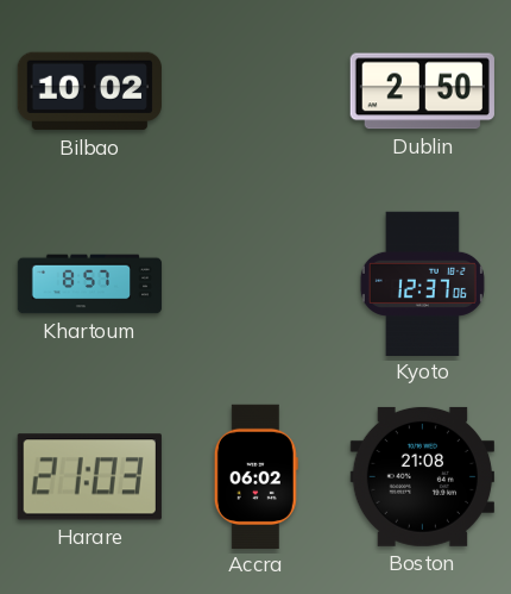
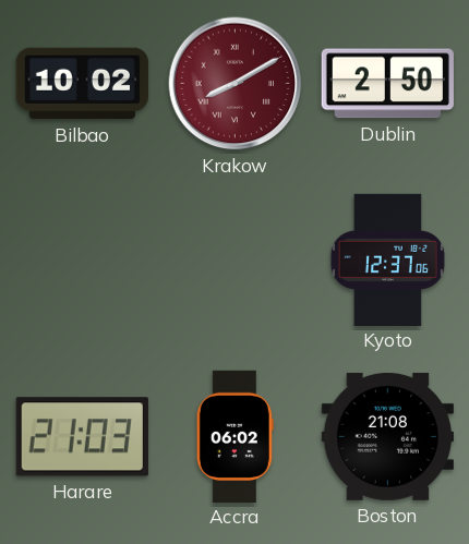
Krakow: none -> 8:10 (236, 84)
Khartoum: 8:57 -> none (90, 285)
